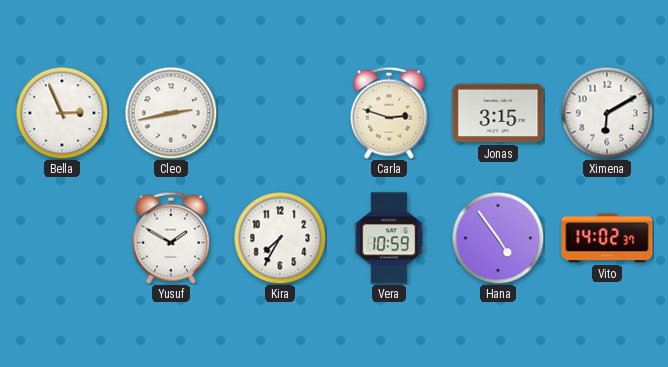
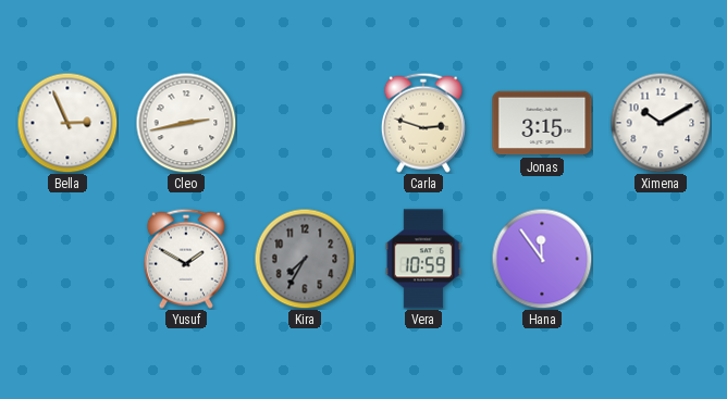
Ximena: 6:10 -> 10:10 (661, 123)
Kira dial: white -> grey (305, 259)
Hana: 4:54 -> 11:54 (542, 259)
Vito: 14:02 -> none (607, 238)
